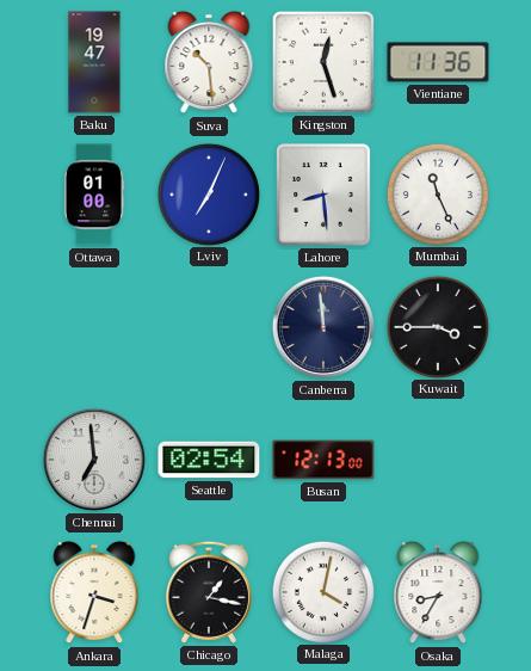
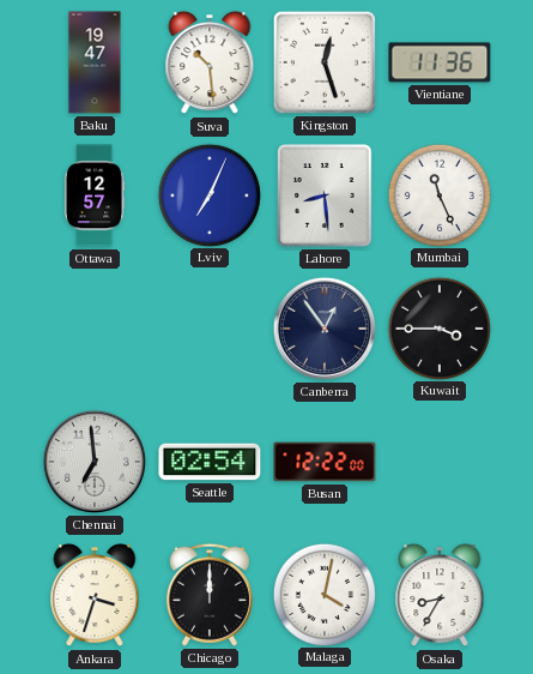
Ottawa: 01:00 -> 12:57 (95, 195)
Canberra: 11:59 -> 12:54 (325, 329)
Busan: 12:13 -> 12:22 (325, 462)
Chicago: 1:17 -> 12:00 (210, 595)
